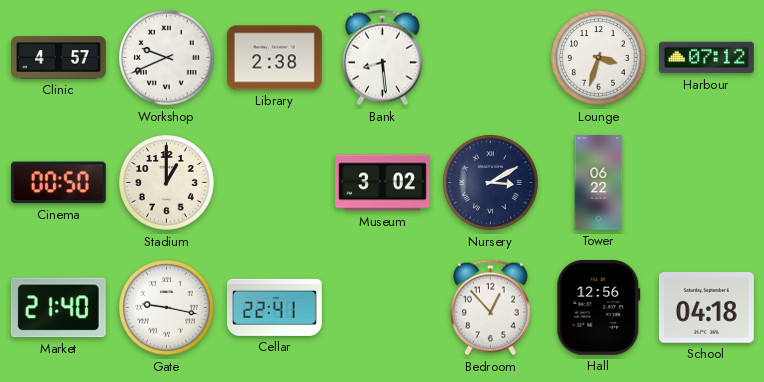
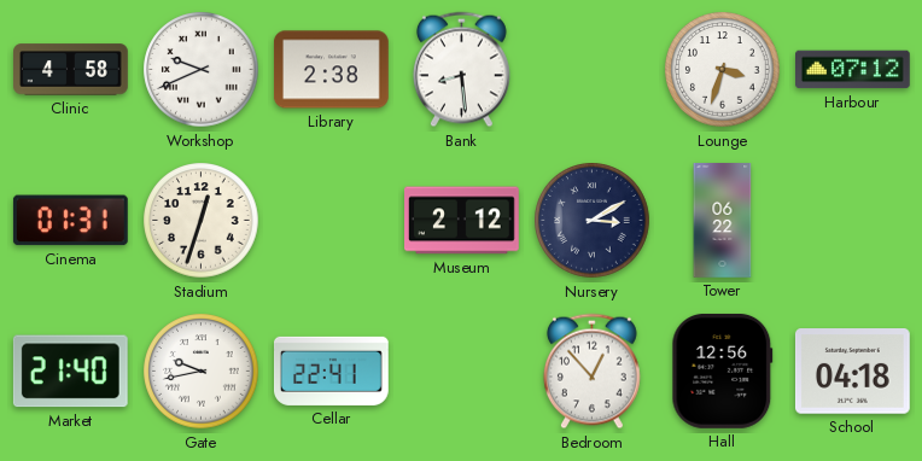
Clinic: 4:57 -> 4:58 (71, 70)
Cinema: 00:50 -> 01:31 (70, 221)
Stadium: 1:00 -> 12:33 (202, 221)
Museum: 3:02 -> 2:12 (462, 221)
Gate: 9:17 -> 9:43 (202, 372)
